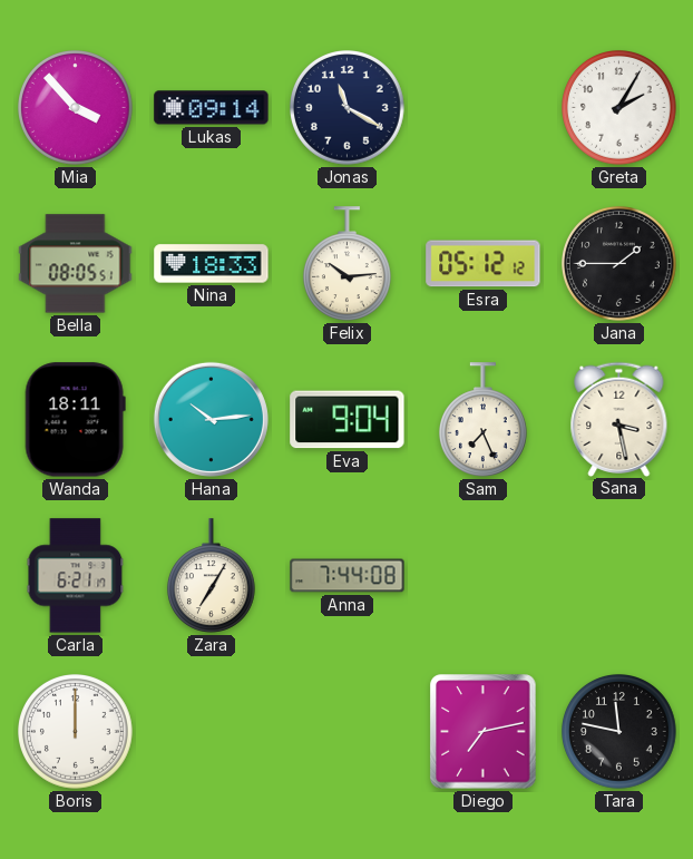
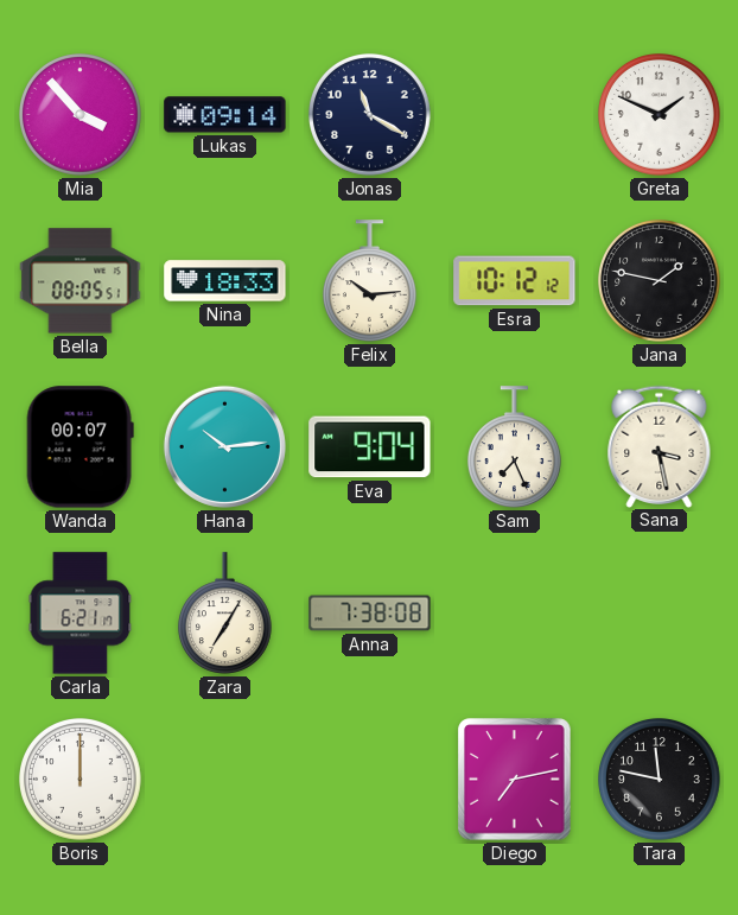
Greta: 2:05 -> 1:49 (660, 115)
Esra: 05:12 -> 10:12 (515, 281)
Jana: 1:45 -> 1:47 (660, 281)
Wanda: 18:11 -> 00:07 (79, 447)
Anna: 7:44 -> 7:38 (370, 614)
